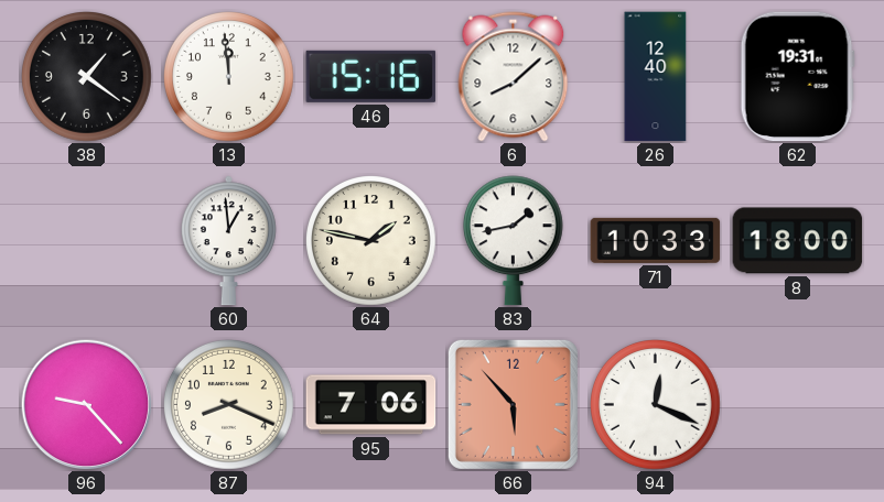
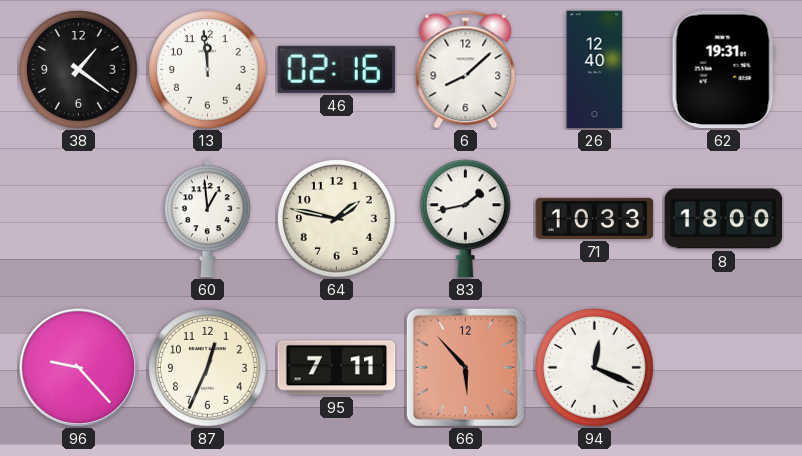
46: 15:16 -> 02:16 (337, 69)
87: 8:19 -> 12:34 (208, 368)
95: 7:06 -> 7:11 (337, 368)
